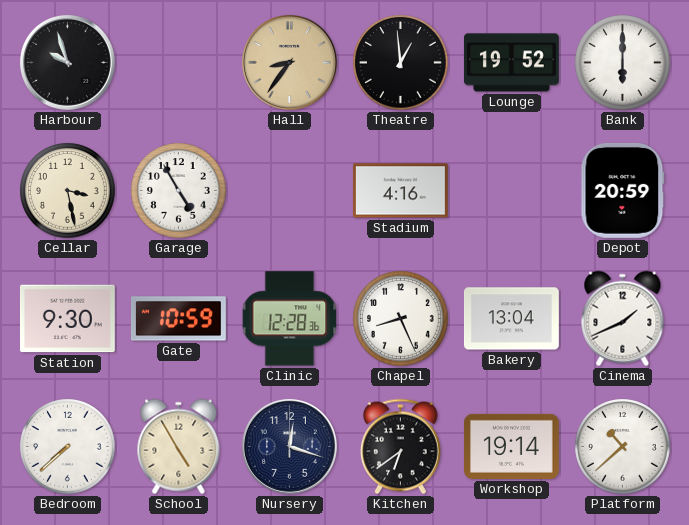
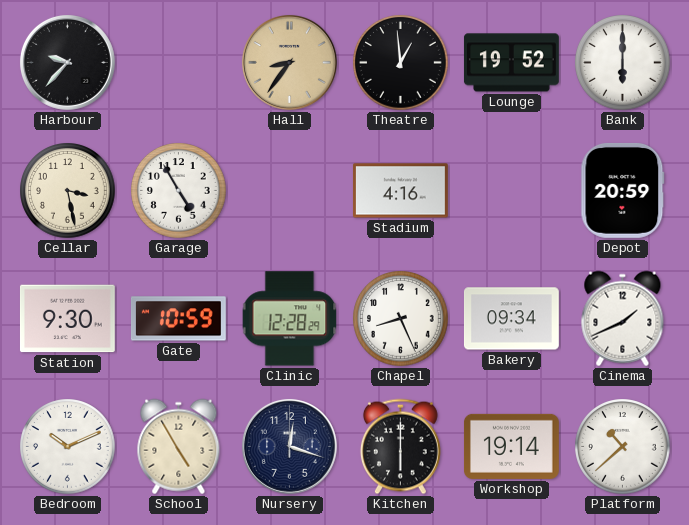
Harbour: 9:57 -> 9:37 (67, 62)
Clinic: 12:28:36 -> 12:28:29 (290, 319)
Bakery: 13:04 -> 09:34 (511, 319)
Bedroom: 7:38 -> 10:11 (68, 447)
Kitchen: 6:39 -> 6:00 (400, 447)
